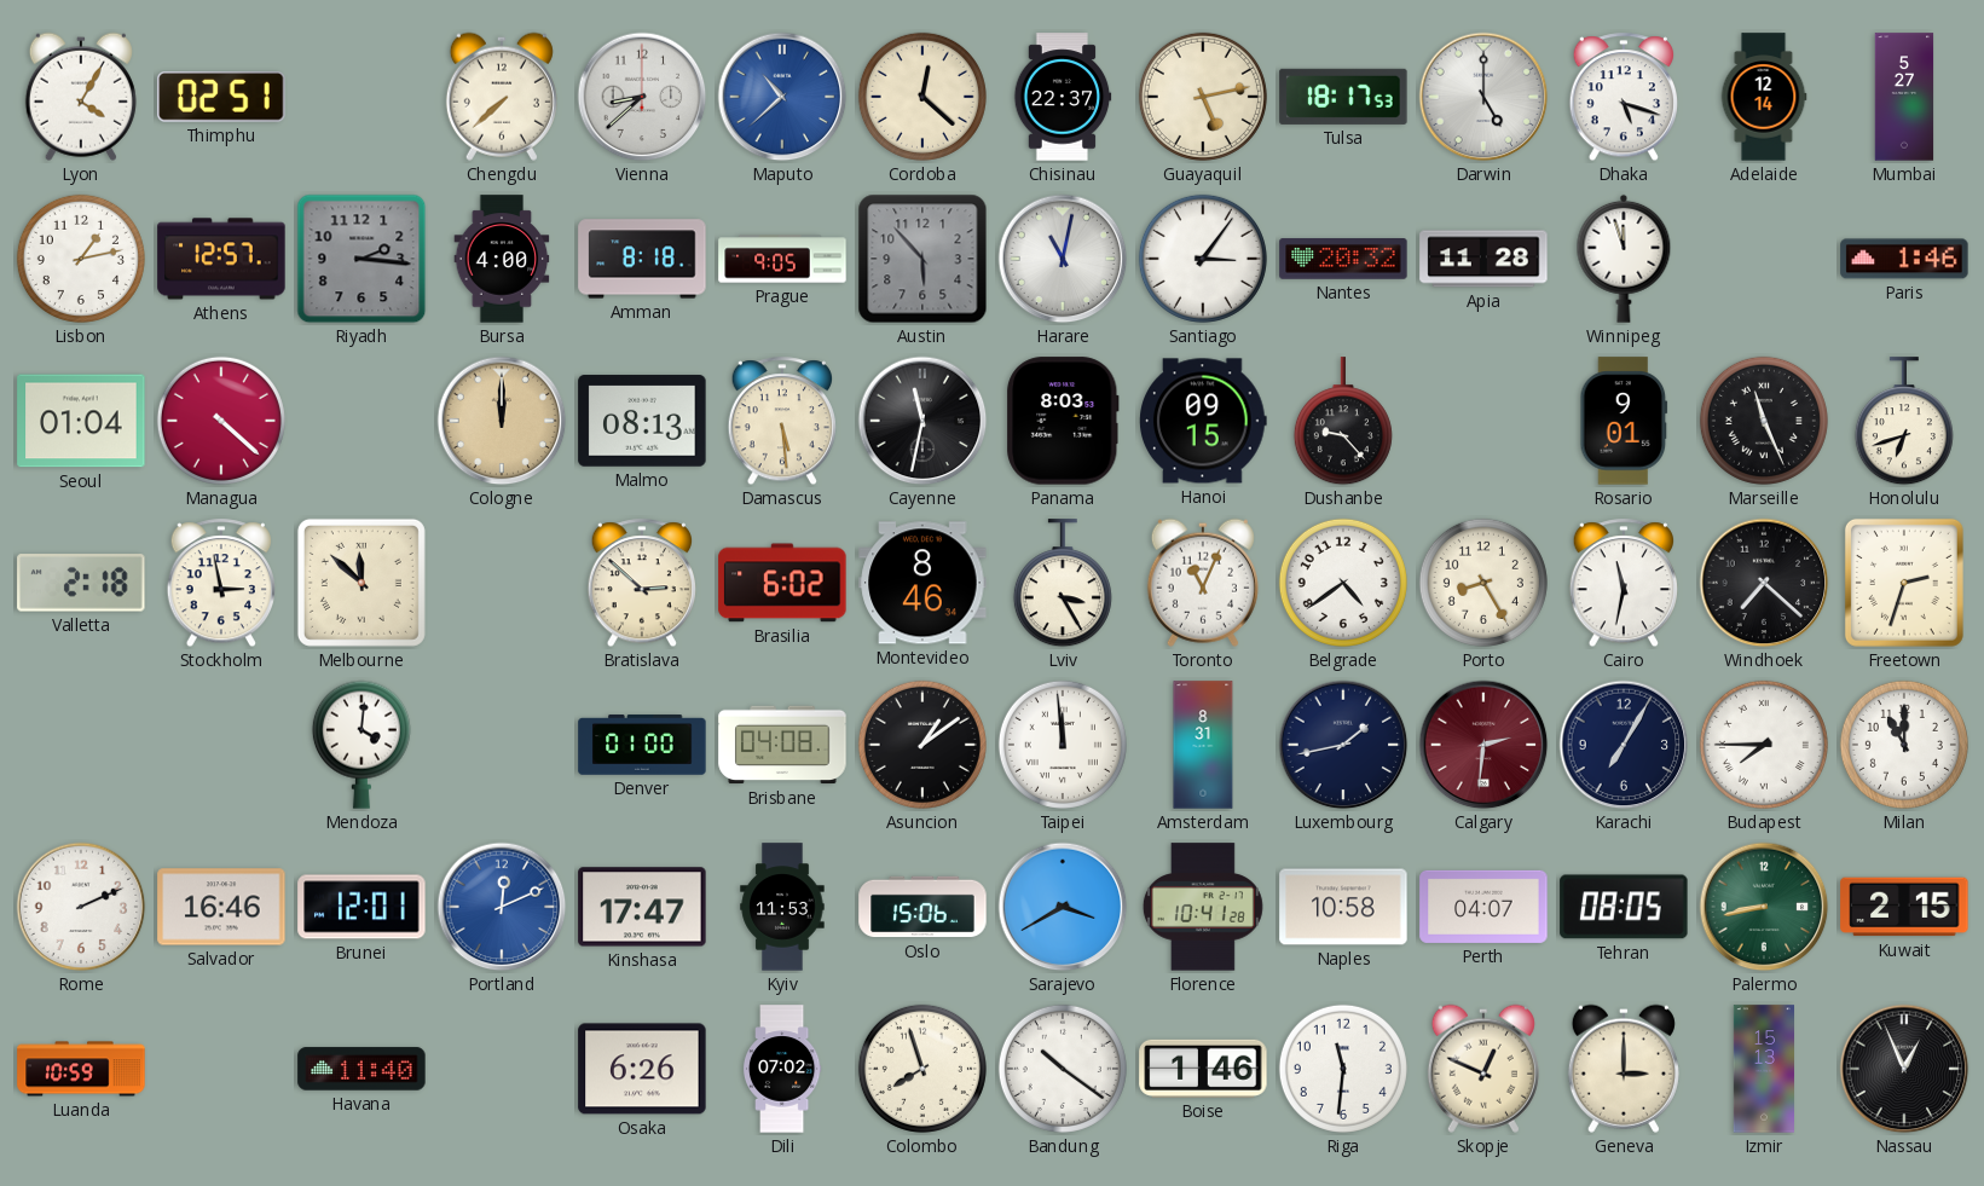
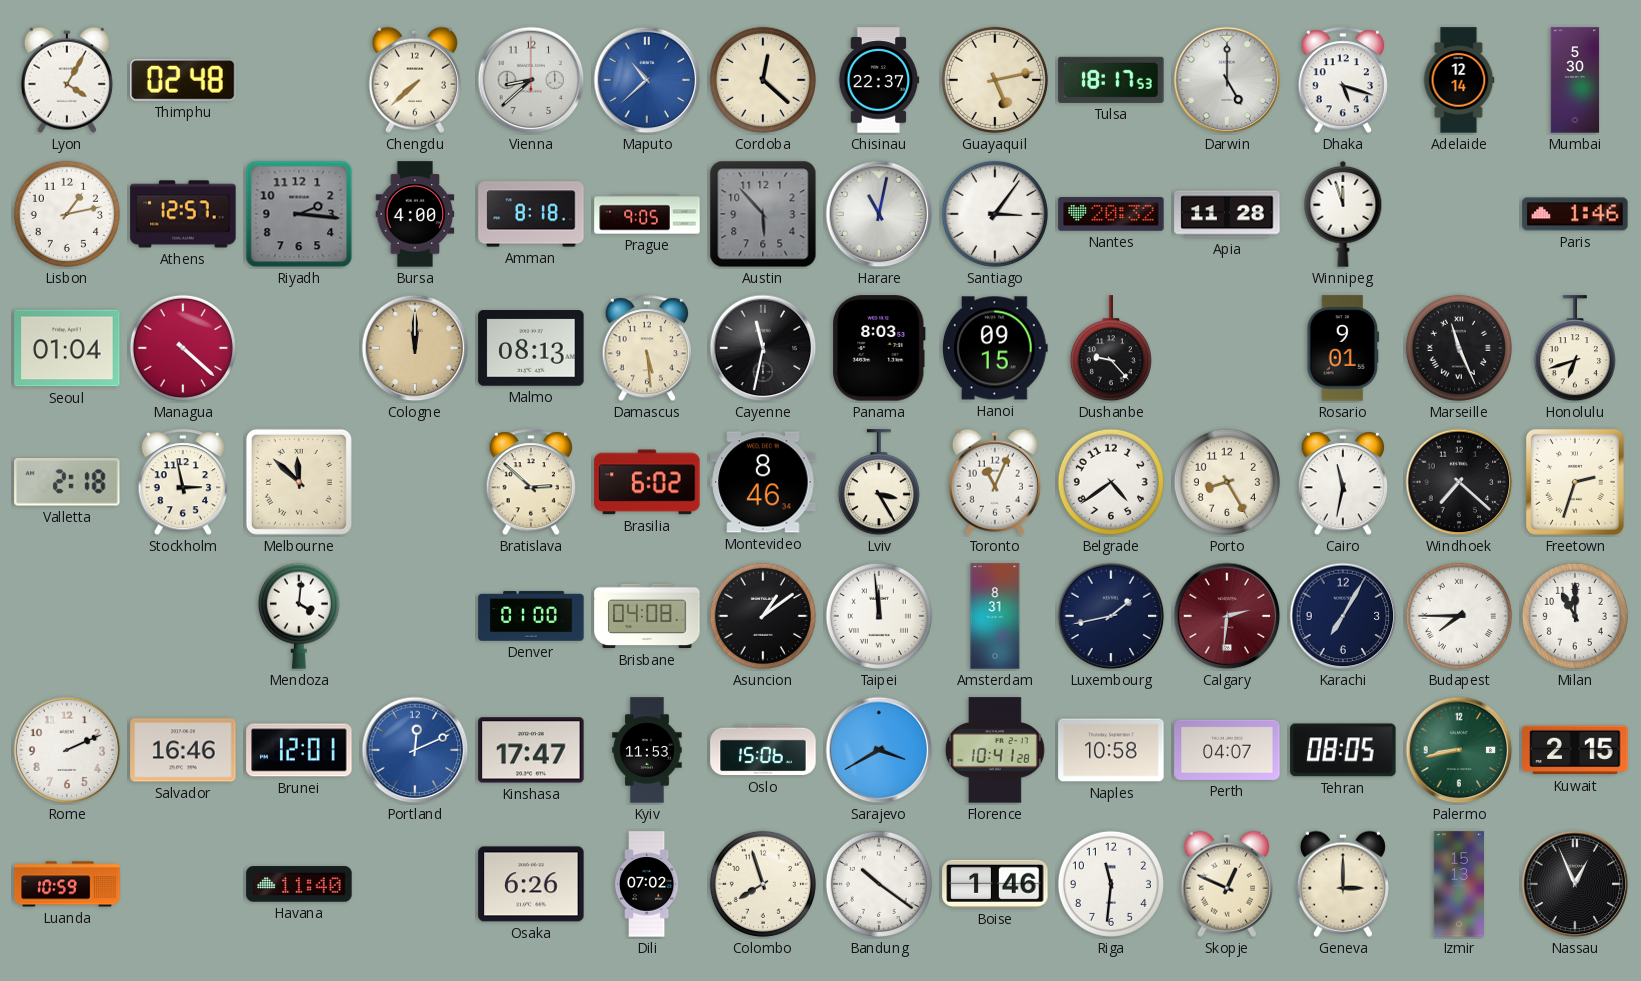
Thimphu: 02:51 -> 02:48 (183, 80)
Mumbai: 5:27 -> 5:30 (1575, 80)
